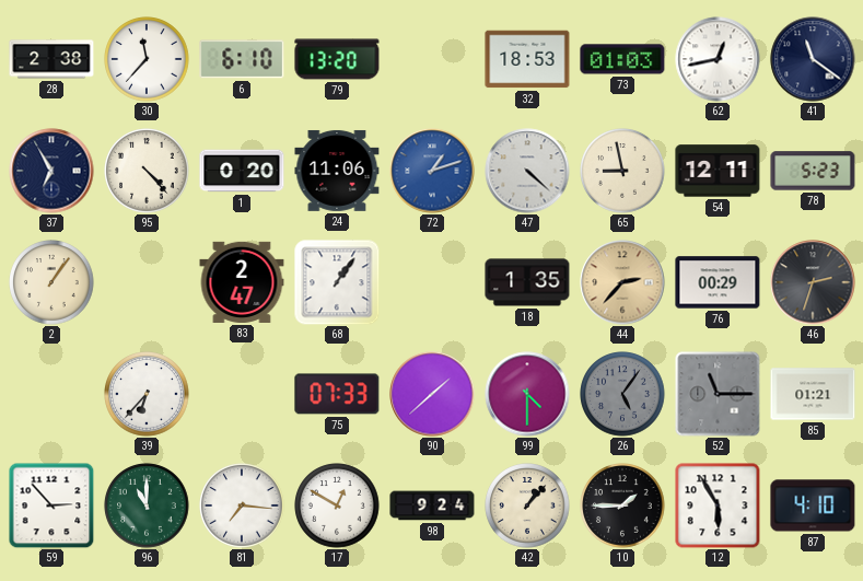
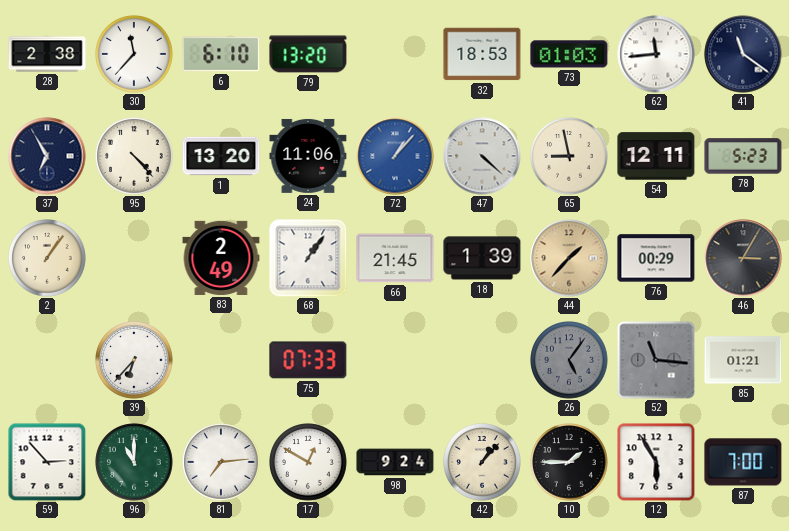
62: 12:43 -> 11:44 (656, 54)
1: 0:20 -> 13:20 (221, 156)
72: 1:12 -> 1:07 (395, 156)
83: 2:47 -> 2:49 (221, 258)
66: none -> 21:45 (395, 258)
18: 1:35 -> 1:39 (482, 258)
44: 2:37 -> 1:37 (569, 258)
46: 2:33 -> 3:05 (743, 258)
90: 1:38 -> none (432, 394)
99: 4:30 -> none (527, 394)
52: 11:15 -> 11:16 (656, 360)
81: 7:16 -> 7:14 (221, 462)
87: 4:10 -> 7:00 (743, 462)
